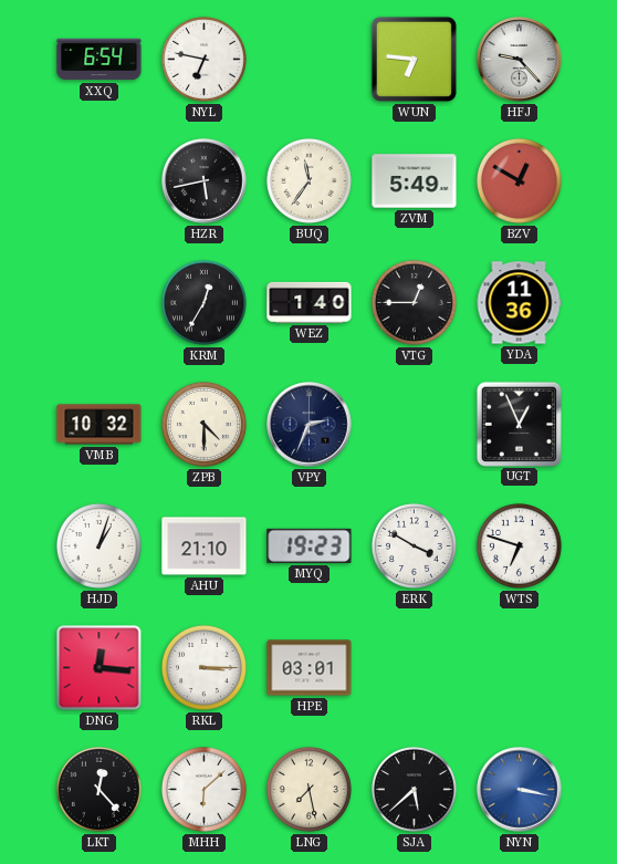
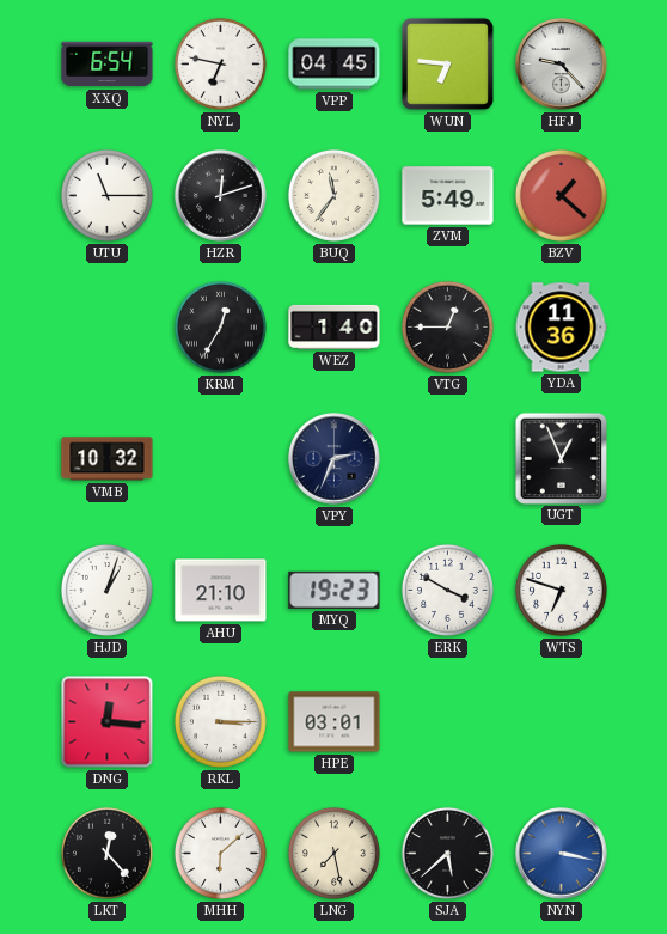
VPP: none -> 04:45 (335, 65)
UTU: none -> 11:15 (106, 195)
HZR: 5:43 -> 12:12 (221, 196)
BZV: 12:50 -> 1:22 (561, 195)
ZPB: 4:30 -> none (203, 424)
